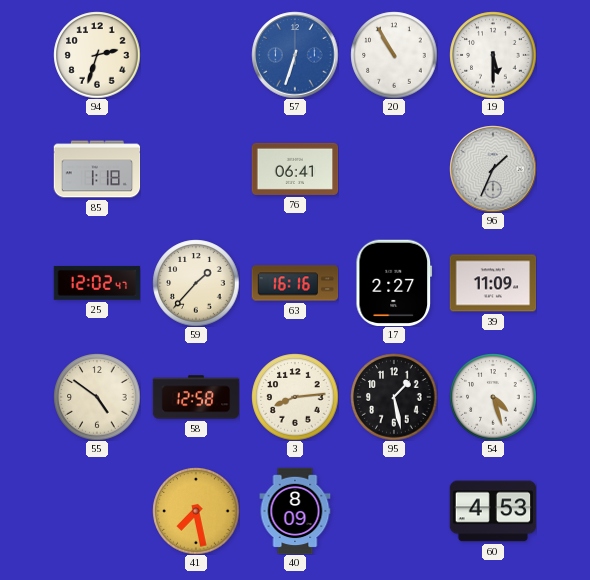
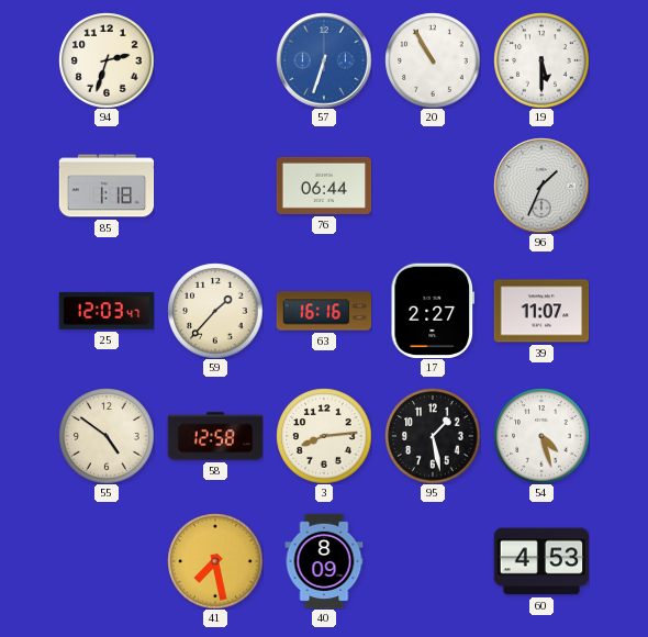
76: 06:41 -> 06:44 (324, 186)
25: 12:02 -> 12:03 (107, 311)
39: 11:09 -> 11:07 (541, 311)
